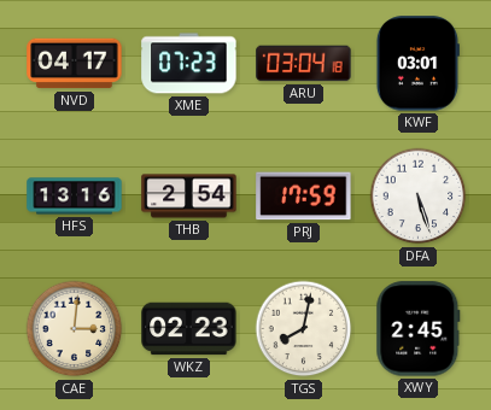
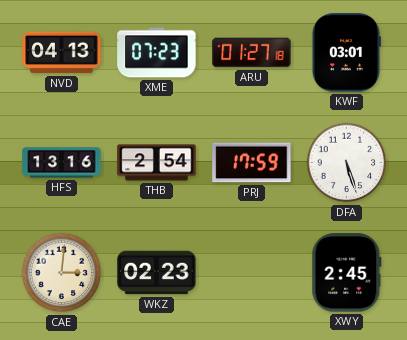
NVD: 04:17 -> 04:13 (62, 53)
ARU: 03:04 -> 01:27 (252, 53)
TGS: 8:02 -> none (304, 329)
